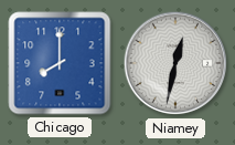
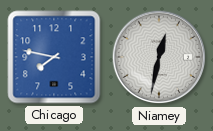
Chicago: 8:00 -> 7:47 (54, 57)
